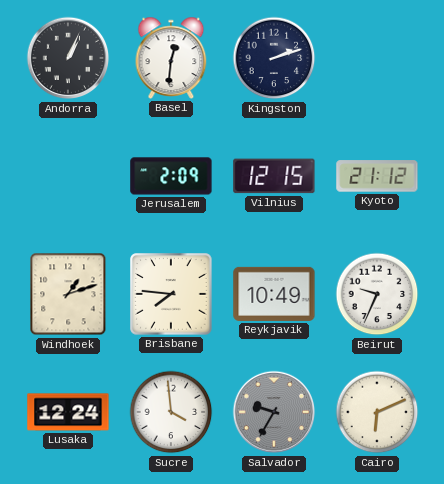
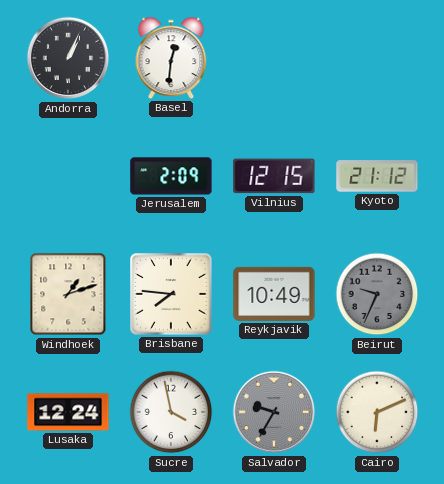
Kingston: 2:12 -> none (274, 58)
Beirut dial: white -> grey (377, 294)
Sucre: 3:59 -> 3:58 (171, 412)
